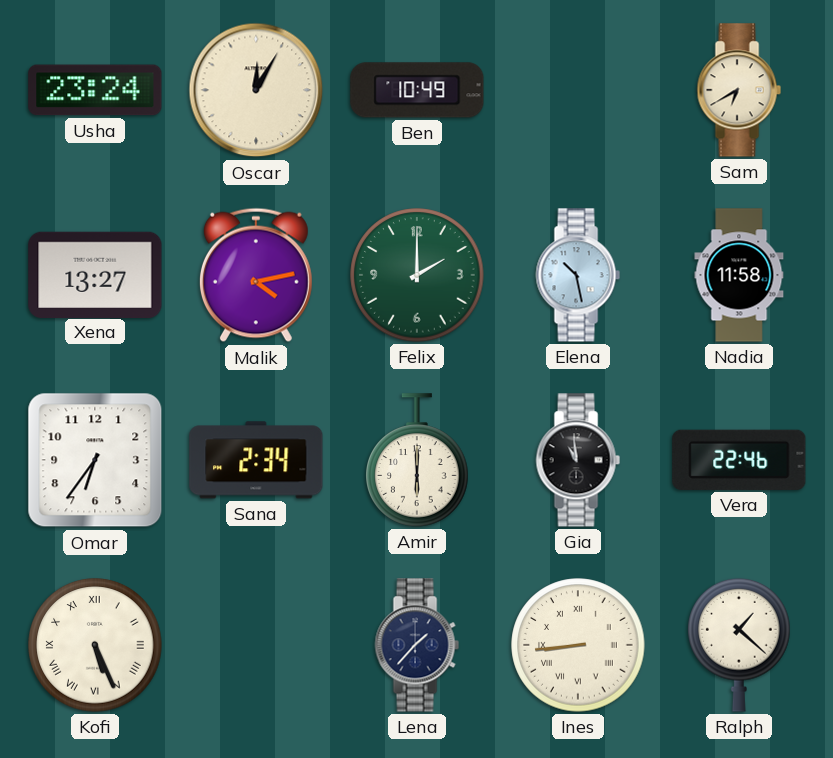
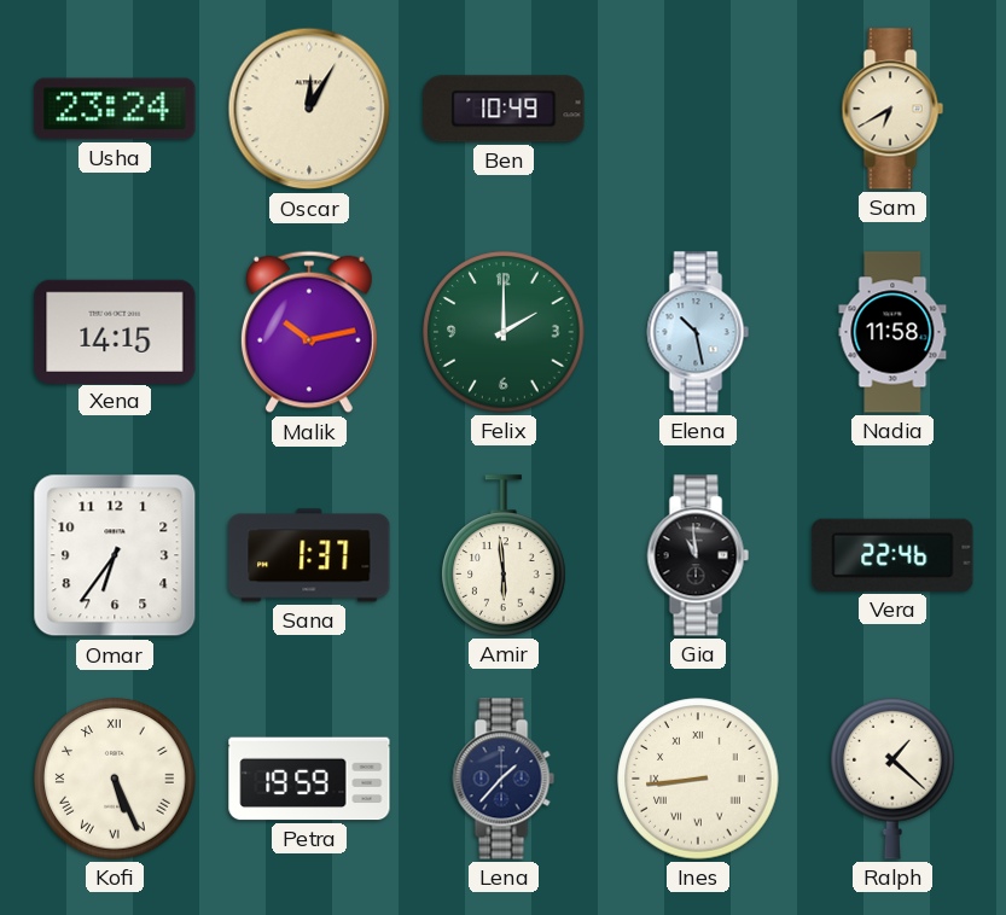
Xena: 13:27 -> 14:15 (115, 331)
Malik: 4:13 -> 10:13 (309, 332)
Sana: 2:34 -> 1:37 (309, 555)
Amir: 6:00 -> 5:59 (504, 555)
Petra: none -> 19:59 (309, 779)
